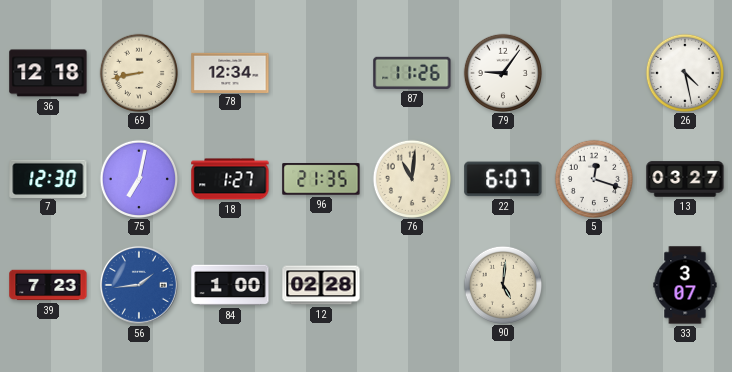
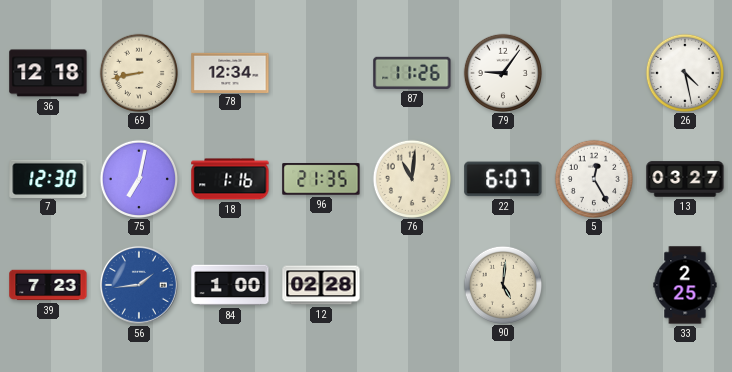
18: 1:27 -> 1:16 (230, 179)
5: 12:18 -> 12:25 (593, 178)
33: 3:07 -> 2:25 (685, 285)
